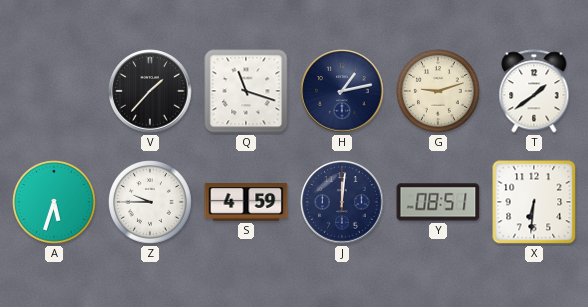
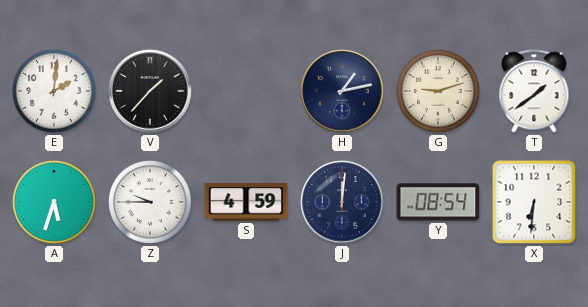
E: none -> 2:01 (55, 92)
Q: 11:18 -> none (246, 91)
Y: 08:51 -> 08:54 (438, 202)
